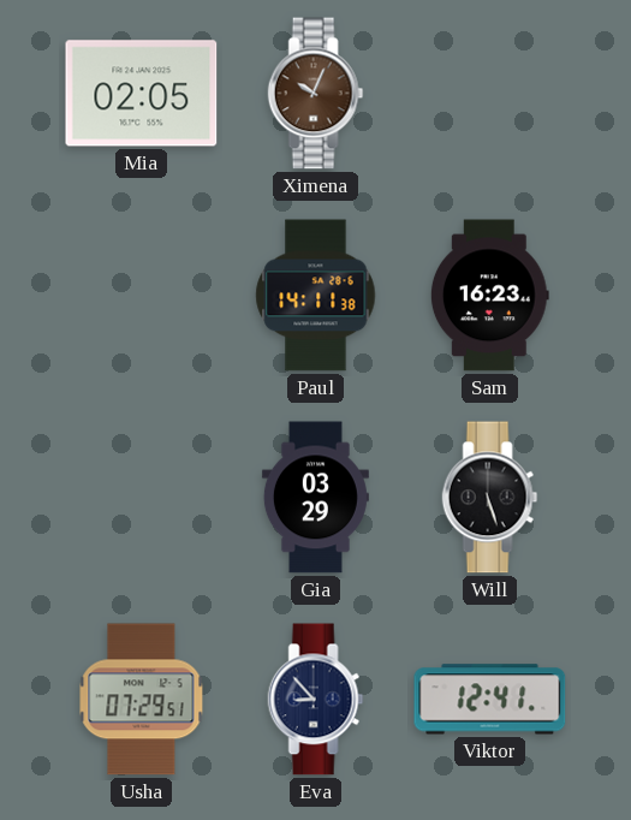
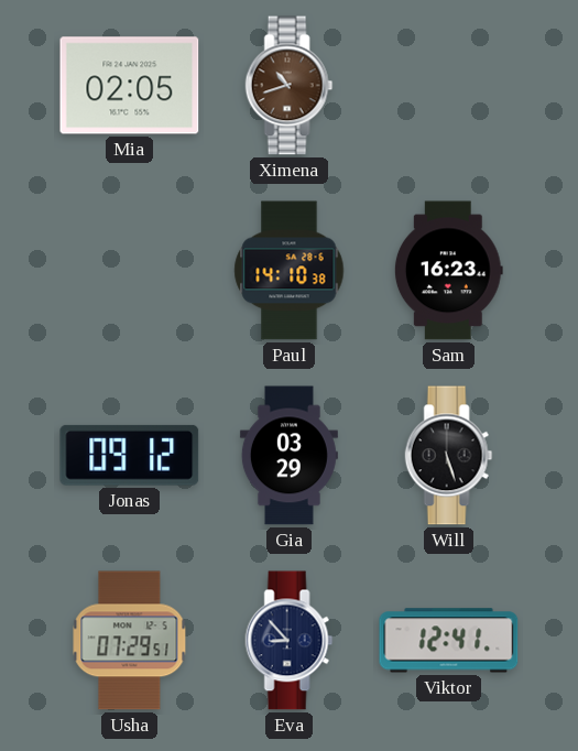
Ximena: 10:04 -> 10:42 (290, 86)
Paul: 14:11 -> 14:10 (290, 271)
Jonas: none -> 09:12 (130, 455)
